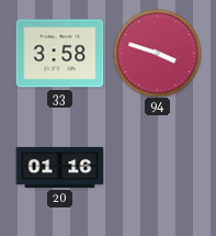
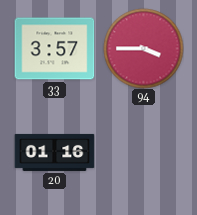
33: 3:58 -> 3:57 (54, 49)
94: 3:48 -> 3:45 (143, 48)
